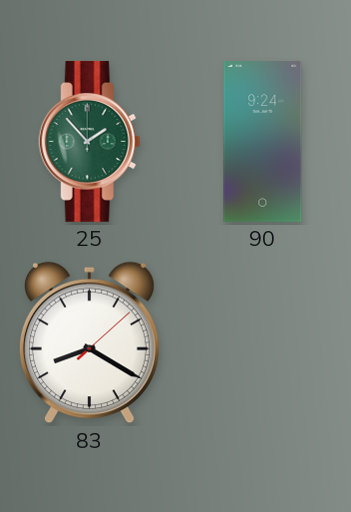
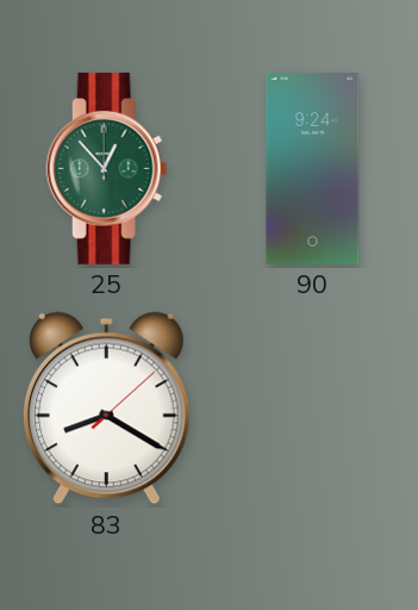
25: 1:53 -> 12:53 (107, 168)
